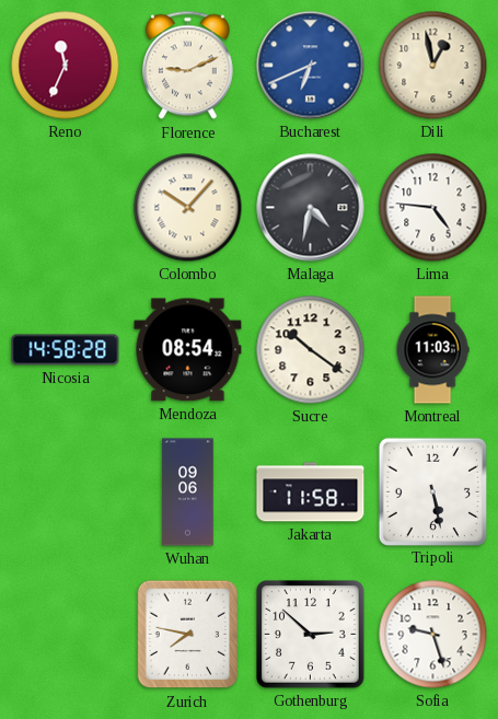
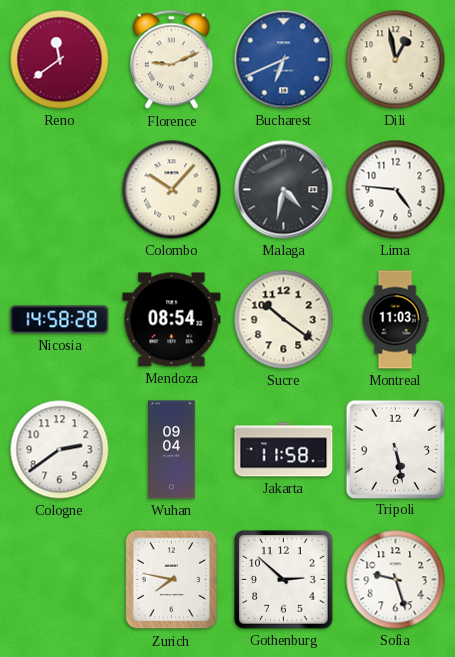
Reno: 11:34 -> 11:39 (60, 60)
Cologne: none -> 2:39 (60, 450)
Wuhan: 09:06 -> 09:04 (172, 450)
